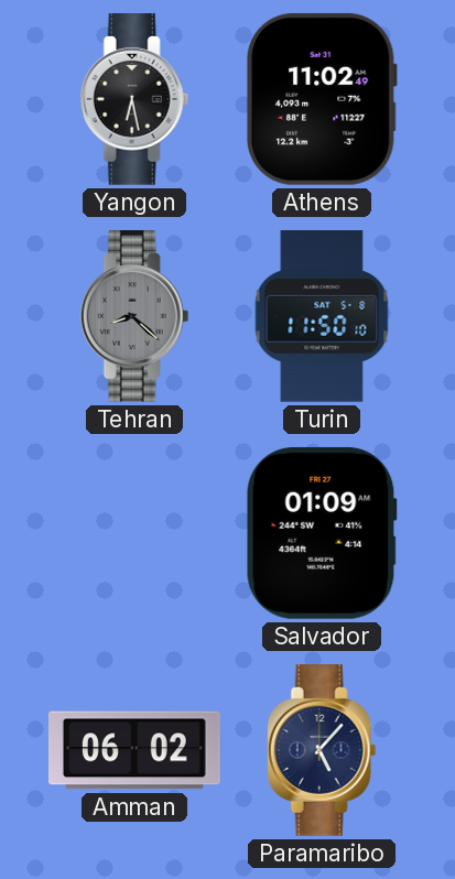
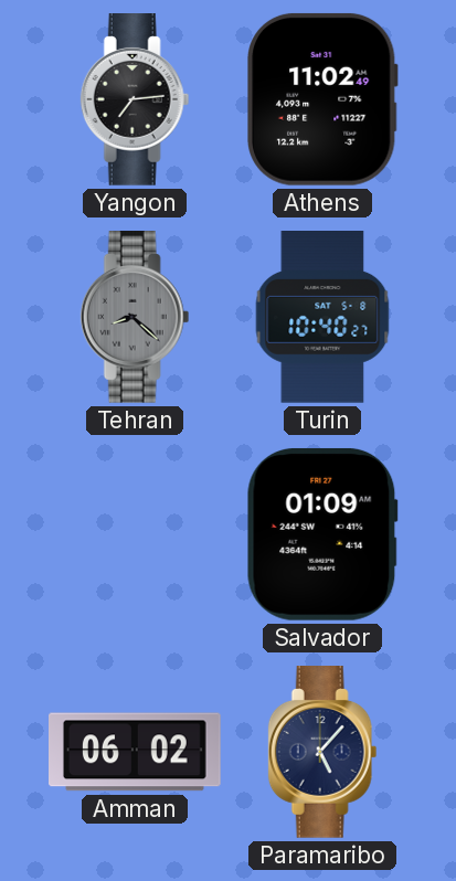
Yangon: 6:28 -> 7:14 (135, 100)
Turin: 11:50 -> 10:40 (322, 318)
